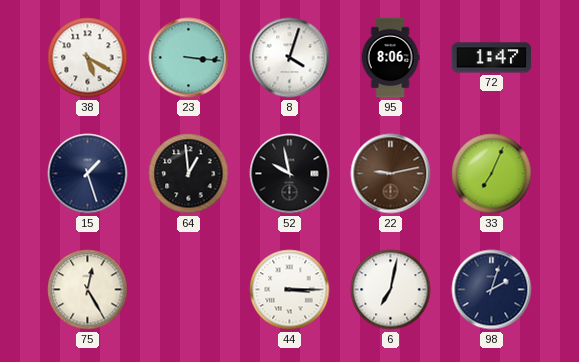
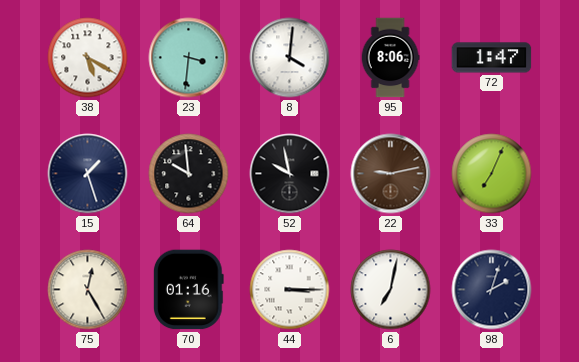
23: 3:16 -> 3:31 (189, 58)
8: 4:03 -> 4:01 (290, 58)
64: 12:59 -> 9:59 (189, 174)
70: none -> 01:16 (188, 290)
